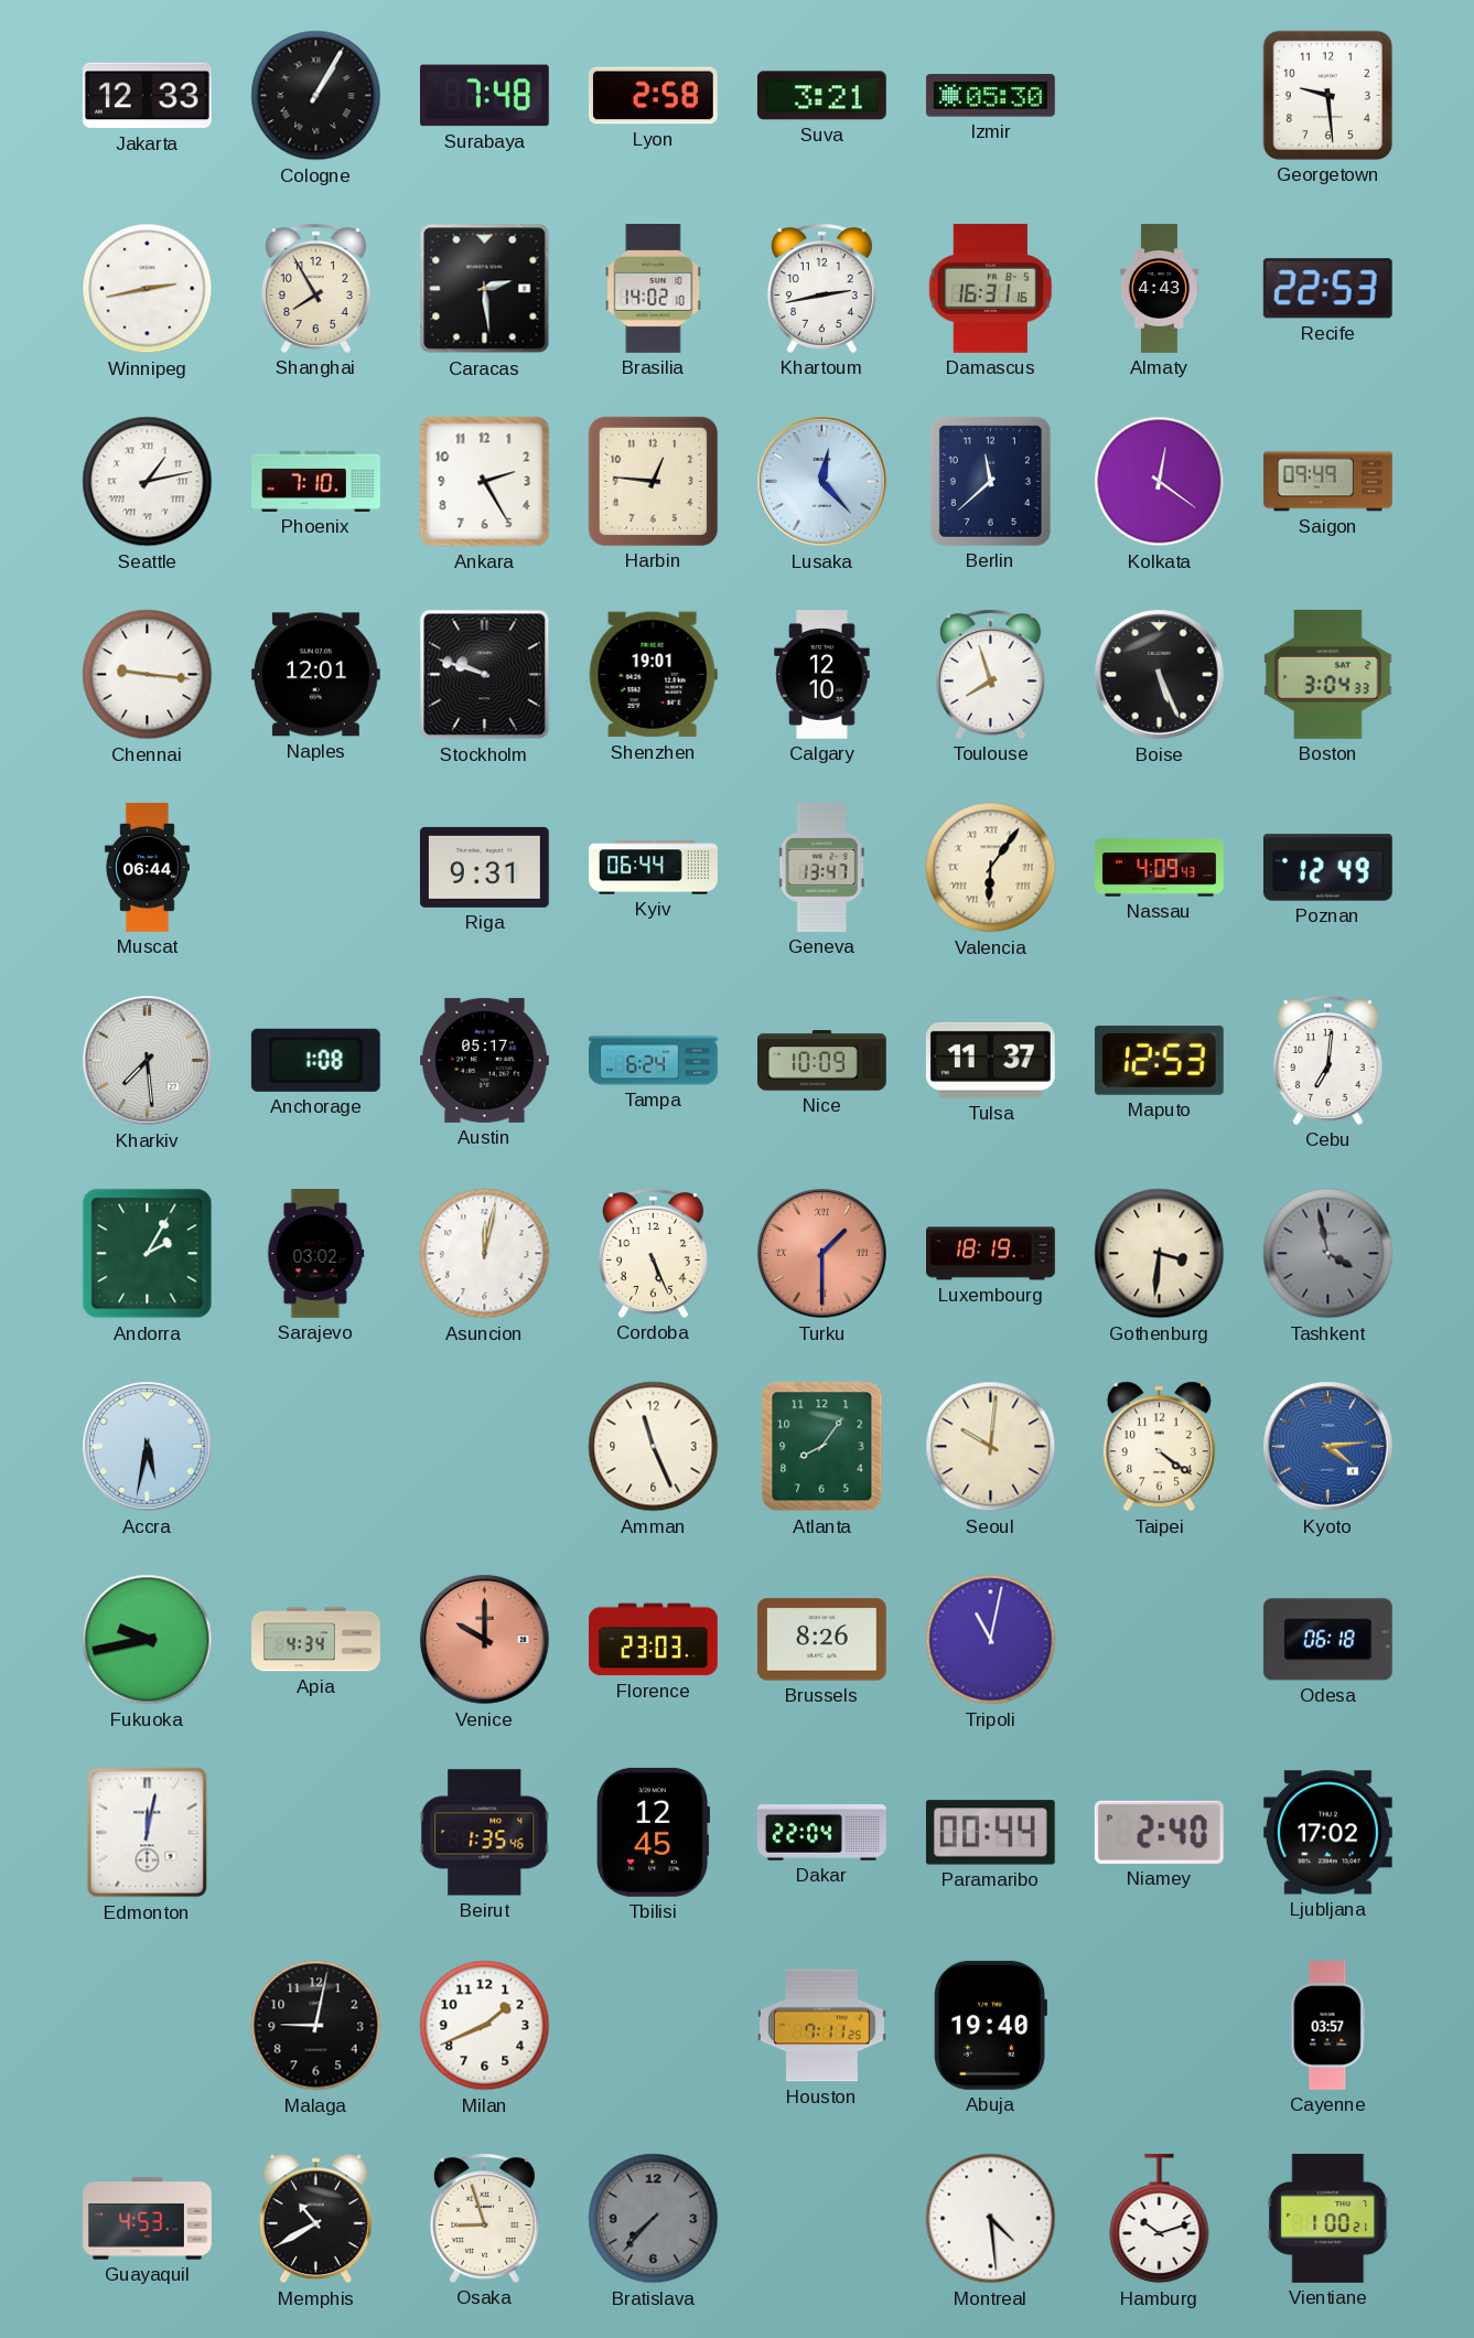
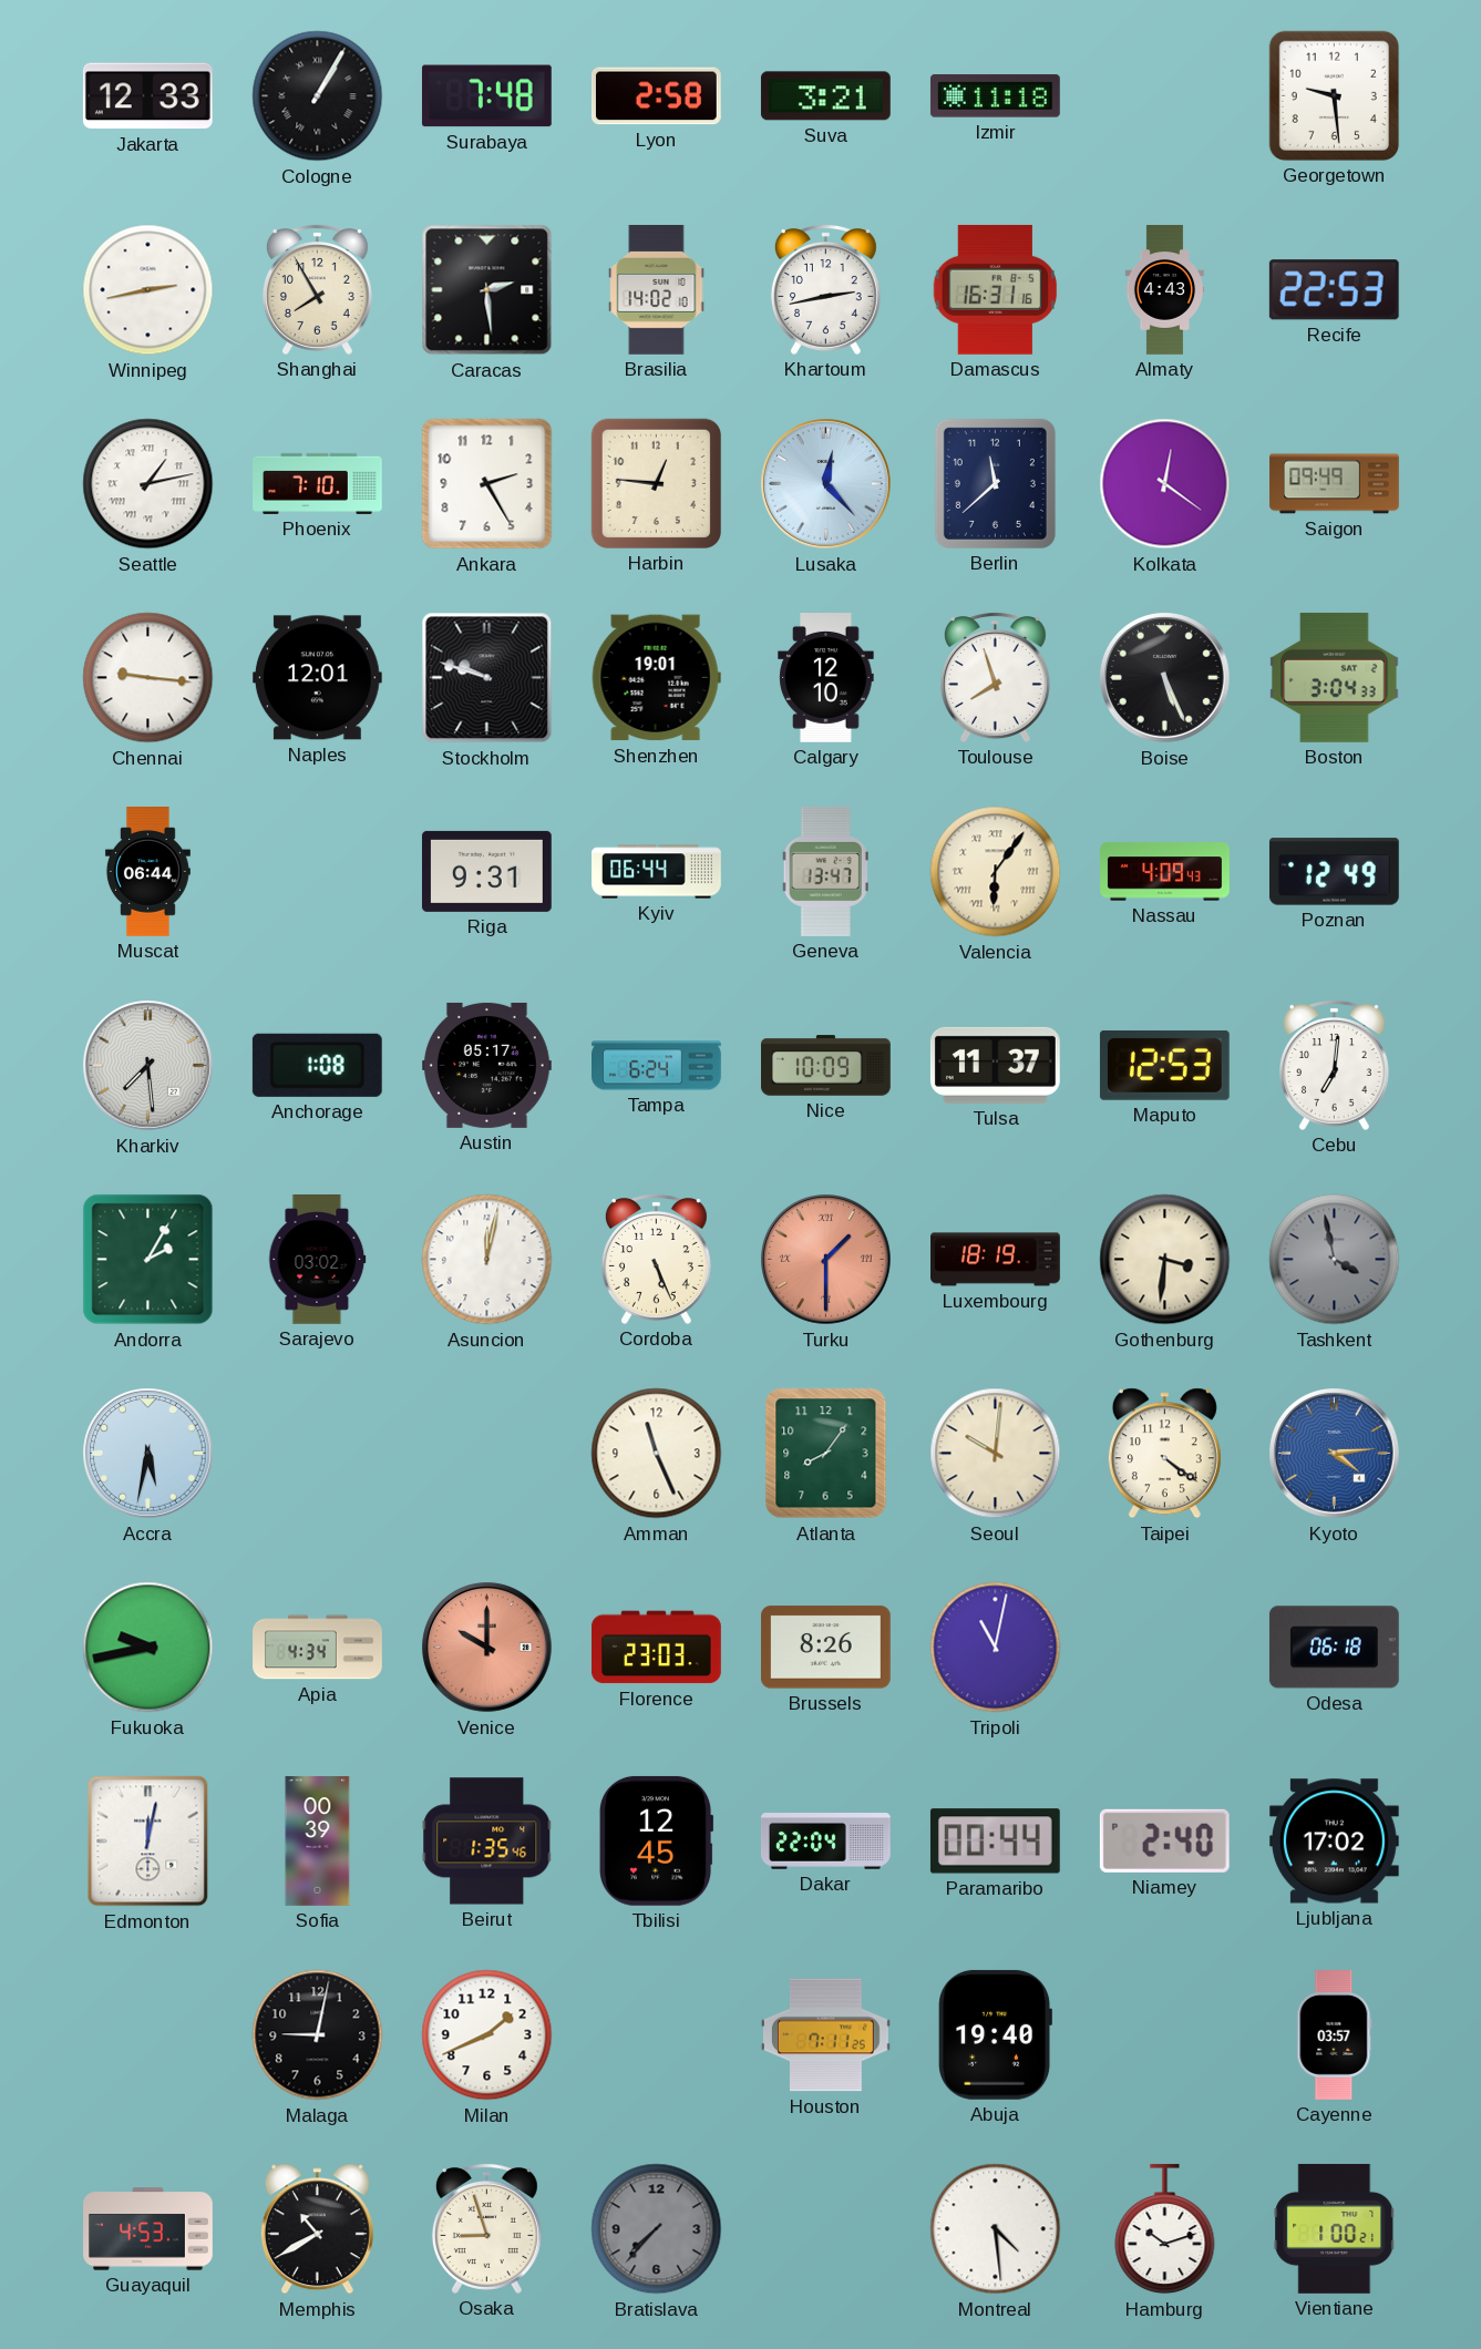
Izmir: 05:30 -> 11:18 (995, 96)
Sofia: none -> 00:39 (318, 1842)
